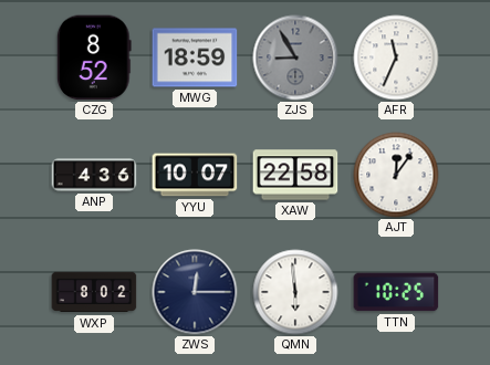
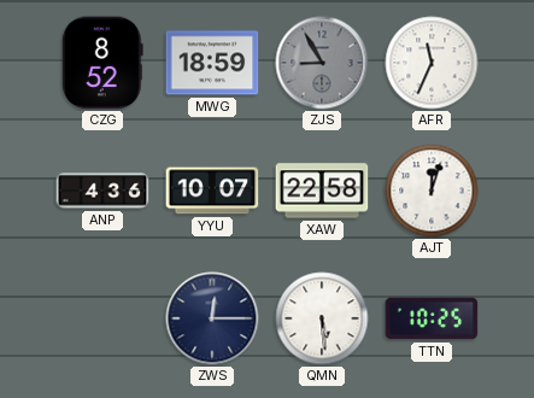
AJT: 12:06 -> 12:03 (432, 191)
WXP: 8:02 -> none (94, 292)
QMN: 5:59 -> 5:29 (322, 318)
